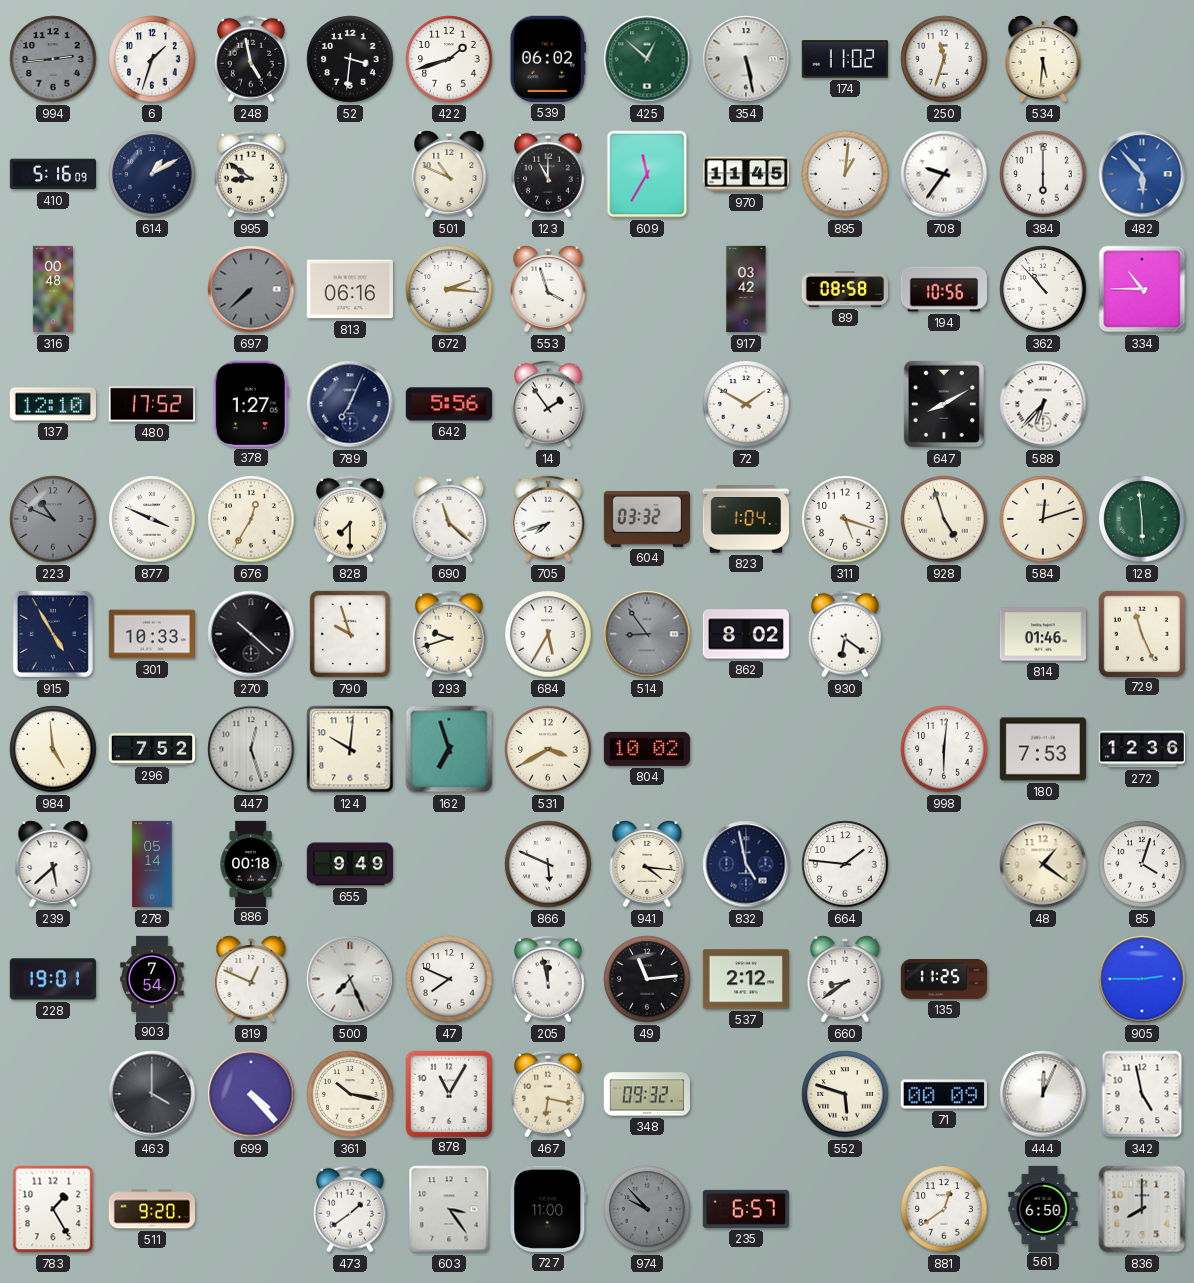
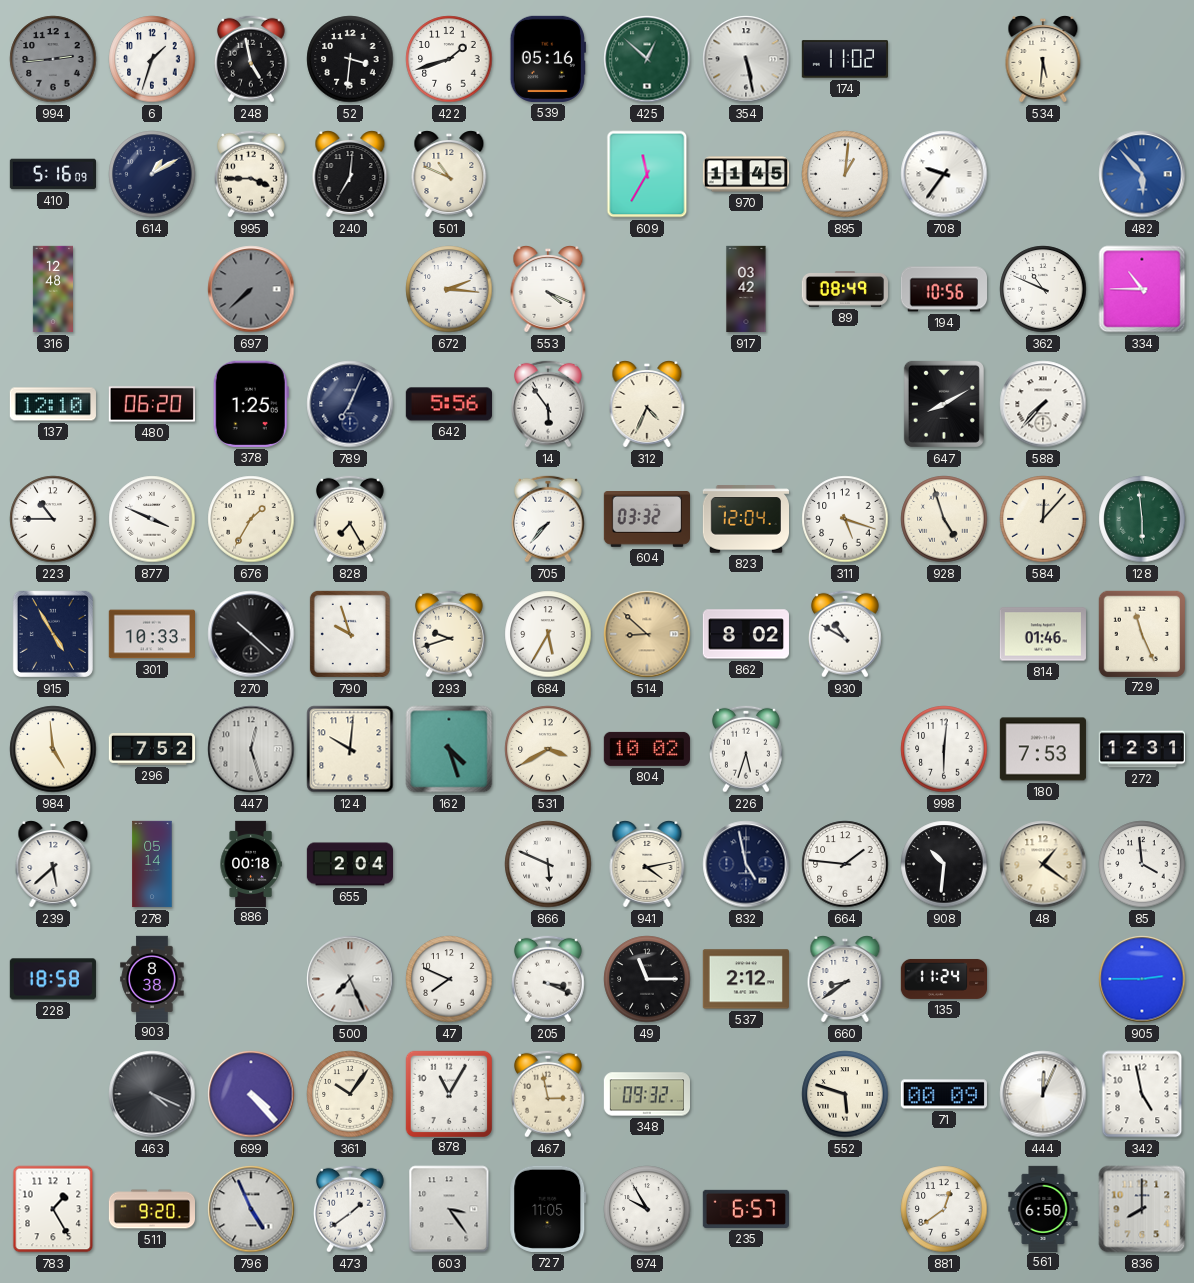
539: 06:02 -> 05:16 (548, 59)
250: 11:33 -> none (944, 59)
995: 8:51 -> 3:45 (251, 174)
240: none -> 7:01 (350, 174)
123: 11:00 -> none (548, 174)
384: 6:00 -> none (1043, 174)
316: 00:48 -> 12:48 (52, 289)
813: 06:16 -> none (350, 289)
553: 3:57 -> 4:19 (548, 289)
89: 08:58 -> 08:49 (844, 289)
362: 10:53 -> 10:49 (1043, 289)
480: 17:52 -> 06:20 (151, 404)
378: 1:27 -> 1:25 (251, 404)
14: 1:54 -> 5:54 (548, 404)
312: none -> 4:34 (647, 404)
72: 1:50 -> none (746, 404)
588: 6:37 -> 7:37 (1043, 404)
223: 10:49 -> 10:45 (53, 519)
223 dial: grey -> white (53, 519)
676: 12:35 -> 1:35 (251, 519)
828: 7:30 -> 7:25 (350, 519)
690: 11:22 -> none (449, 519)
705: 7:42 -> 7:37 (548, 519)
823: 1:04 -> 12:04 (745, 519)
584: 12:12 -> 12:07 (1043, 519)
514: 8:54 -> 8:52 (647, 634)
514 dial: grey -> champagne (647, 634)
930: 6:21 -> 10:50 (845, 634)
162: 6:57 -> 4:27 (449, 749)
226: none -> 5:33 (746, 749)
272: 12:36 -> 12:31 (1141, 749)
655: 9:49 -> 2:04 (349, 864)
941: 4:16 -> 4:13 (647, 864)
908: none -> 10:31 (944, 864)
85: 4:03 -> 3:59 (1142, 864)
228: 19:01 -> 18:58 (53, 979)
903: 7:54 -> 8:38 (152, 978)
819: 12:49 -> none (251, 979)
205: 11:58 -> 3:19 (548, 979)
49: 11:14 -> 11:15 (647, 979)
135: 11:25 -> 11:24 (943, 979)
463: 4:00 -> 4:19 (152, 1094)
361: 10:17 -> 10:06 (350, 1094)
467: 6:17 -> 2:58 (548, 1094)
796: none -> 4:56 (251, 1209)
727: 11:00 -> 11:05 (548, 1209)
974: 9:53 -> 9:55 (647, 1209)
974 dial: grey -> white (647, 1209)
